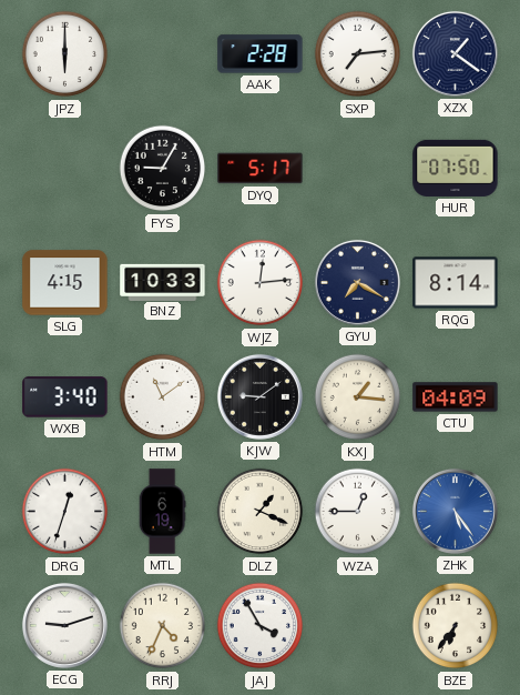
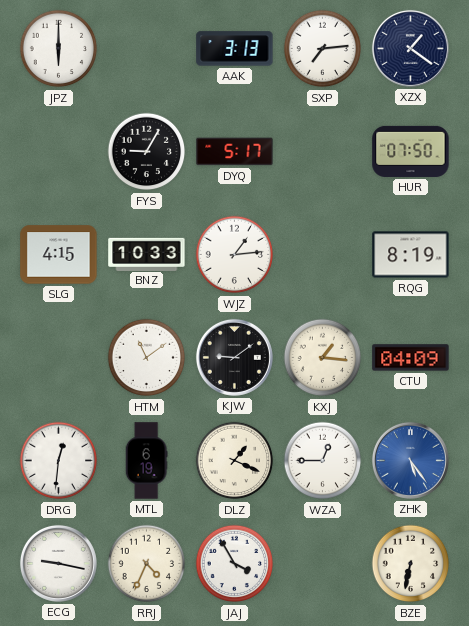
AAK: 2:28 -> 3:13 (235, 49)
WJZ: 12:14 -> 1:14 (235, 255)
GYU: 7:20 -> none (357, 282)
RQG: 8:14 -> 8:19 (411, 255)
WXB: 3:40 -> none (65, 397)
DRG: 12:33 -> 12:31 (59, 461)
ECG: 9:12 -> 9:17 (58, 563)
BZE: 6:36 -> 6:32 (411, 564)
